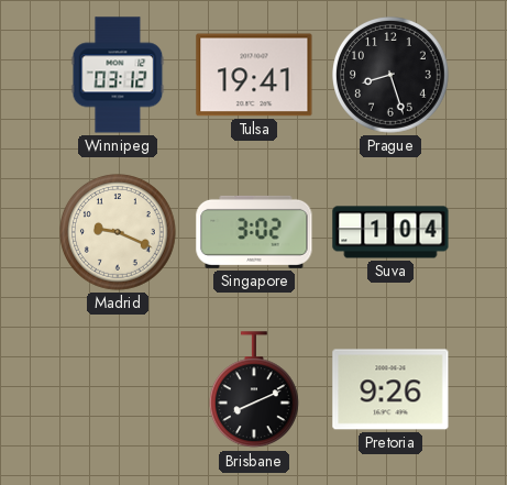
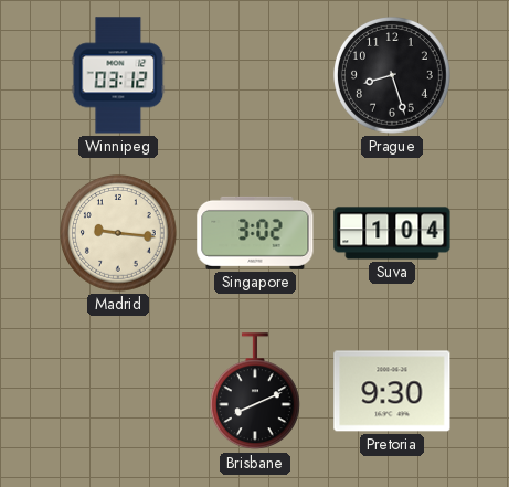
Tulsa: 19:41 -> none (254, 75)
Madrid: 9:19 -> 9:16 (119, 234)
Pretoria: 9:26 -> 9:30 (392, 391)
